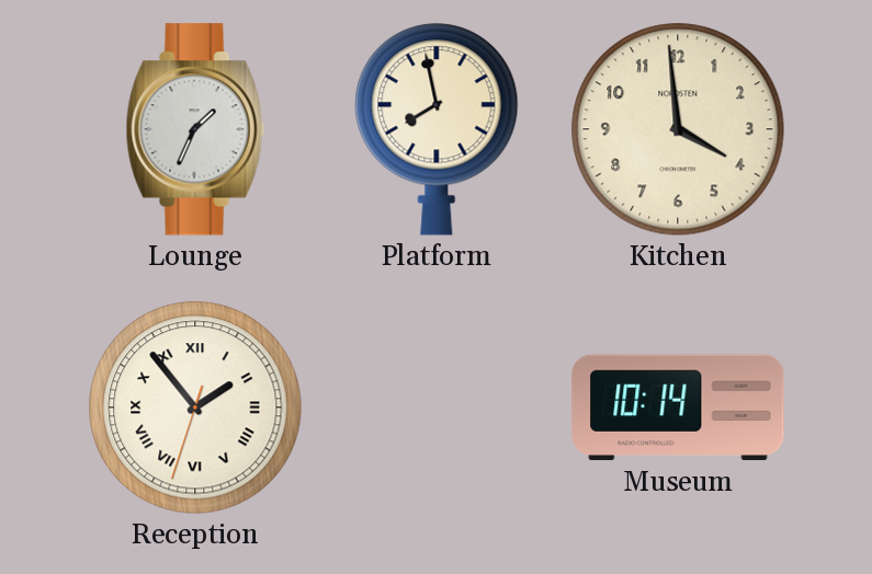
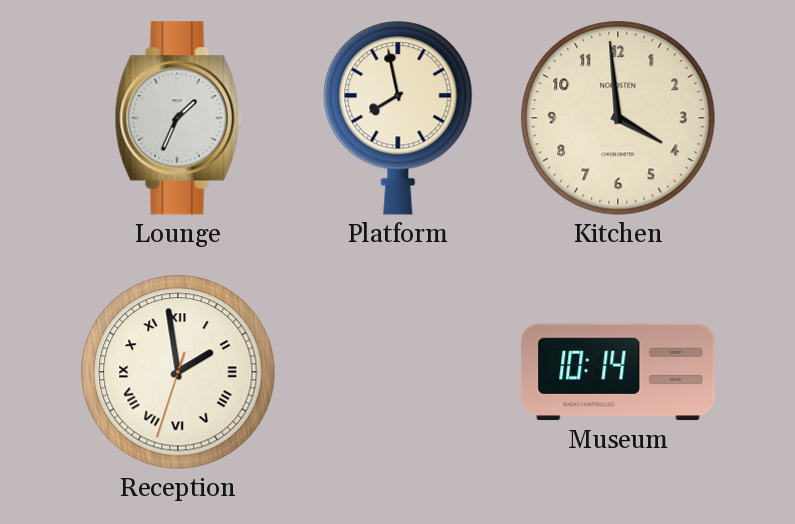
Reception: 1:53 -> 1:58 (178, 372)
